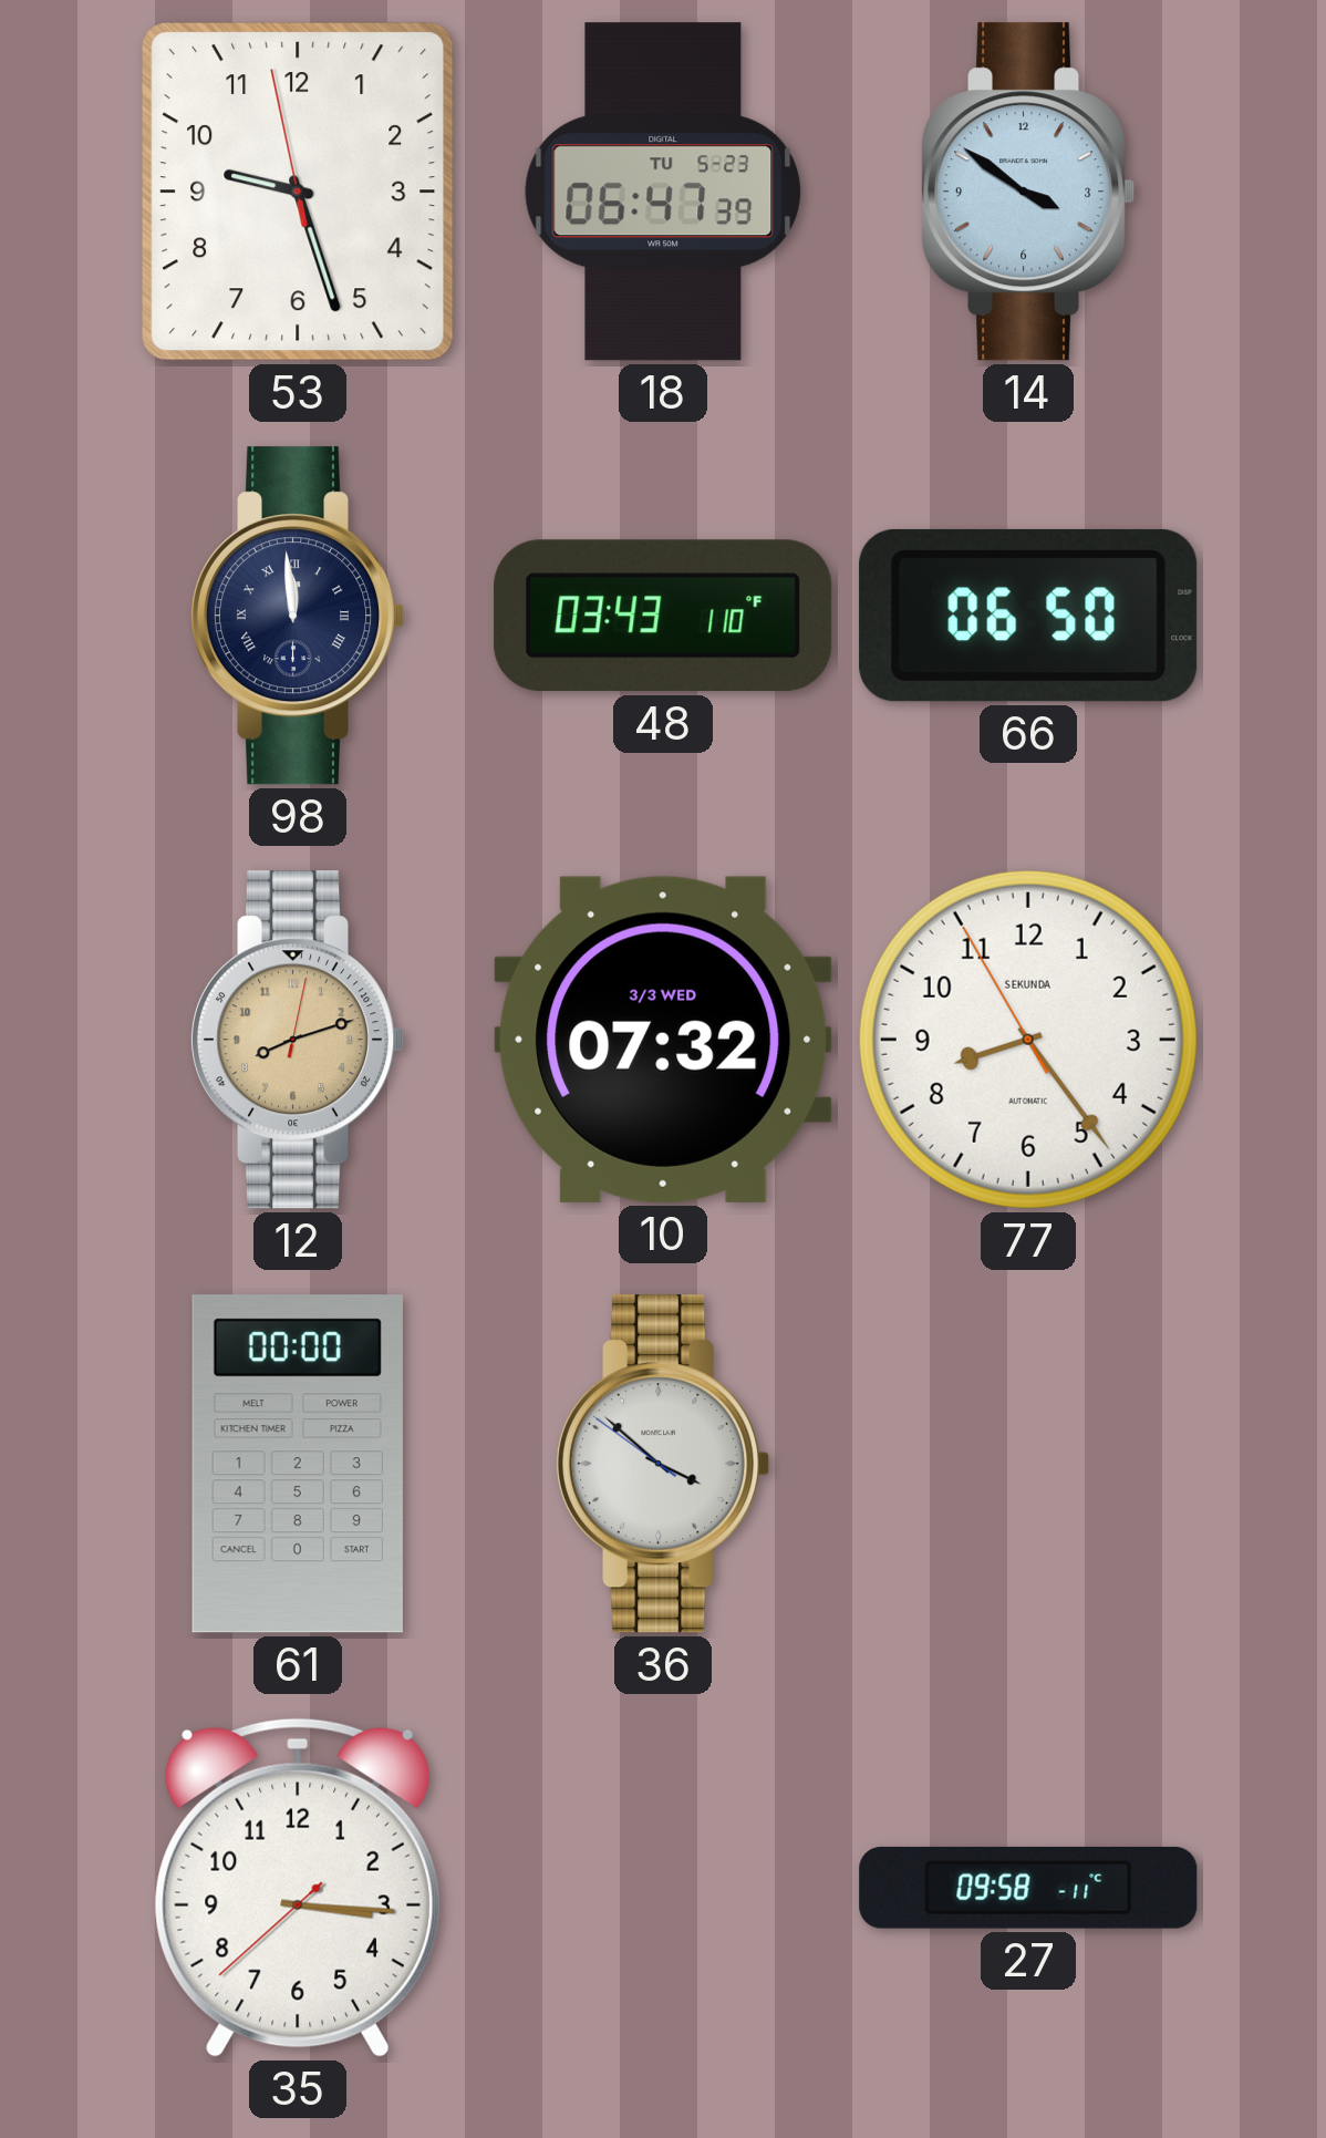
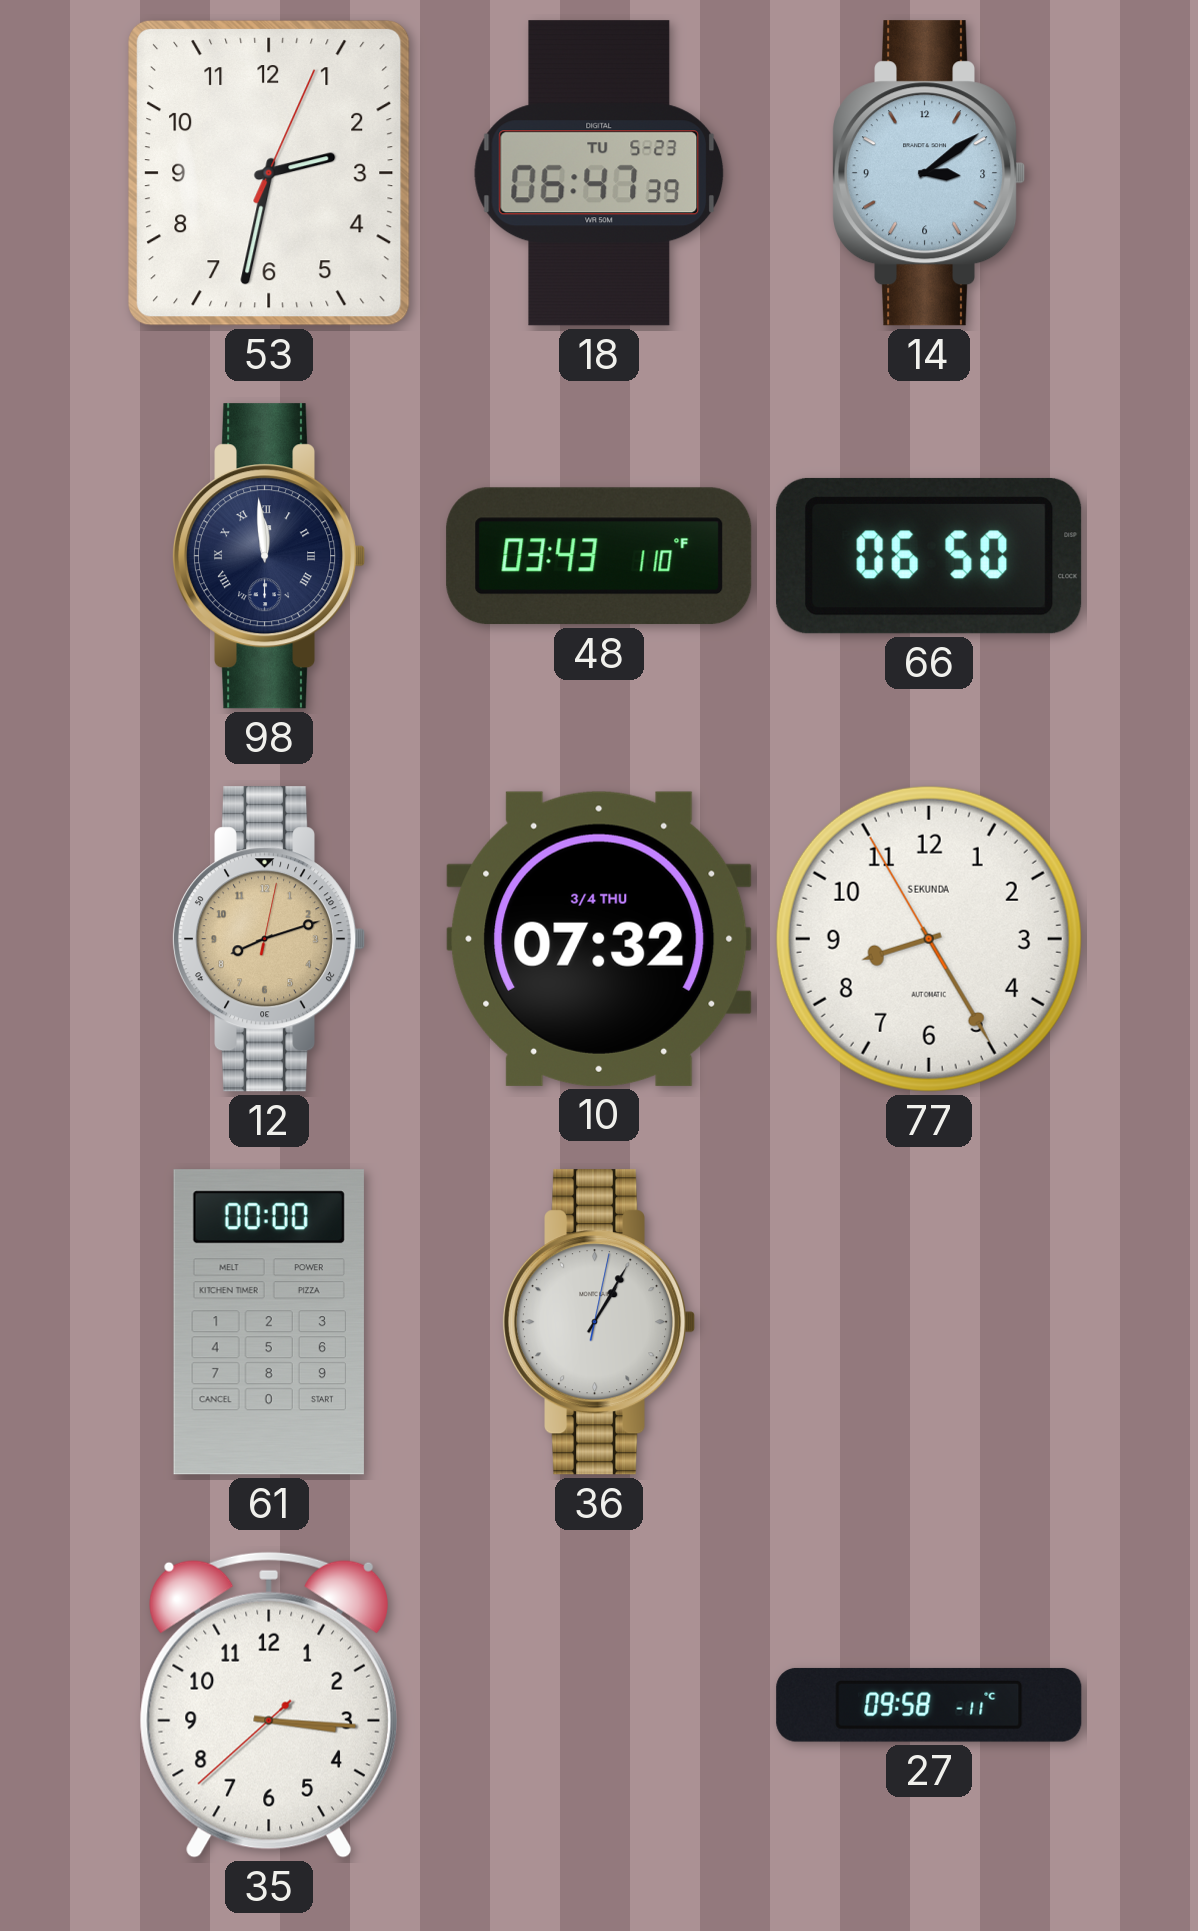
53: 9:26 -> 2:32 (270, 174)
14: 3:51 -> 3:09 (930, 173)
10 date: 3/3 WED -> 3/4 THU (599, 939)
77: 8:23 -> 8:24 (929, 939)
36: 3:51 -> 1:05 (600, 1322)
